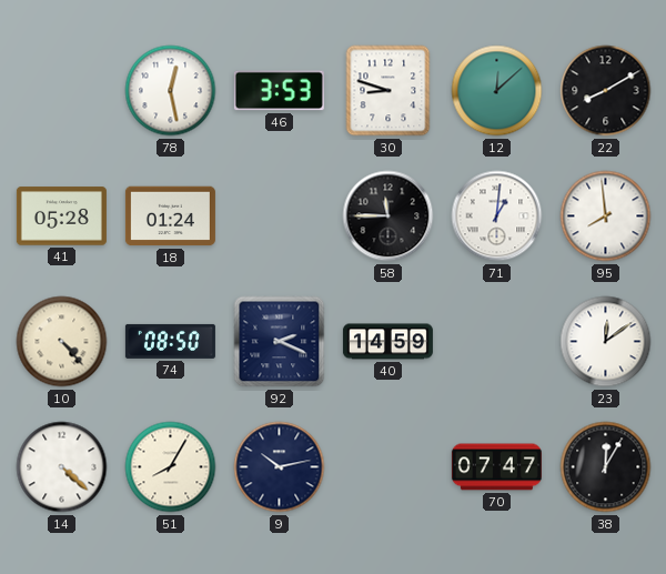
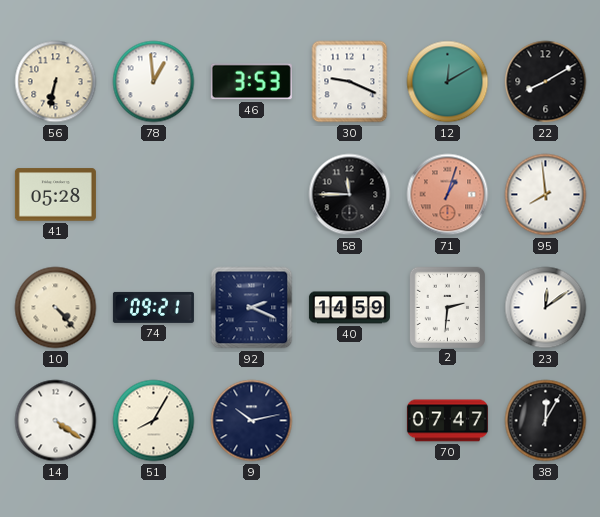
56: none -> 6:32 (56, 82)
78: 12:28 -> 12:59 (154, 82)
30: 8:48 -> 9:19 (350, 82)
12: 12:08 -> 12:10 (448, 82)
18: 01:24 -> none (170, 216)
71: 1:01 -> 1:03 (448, 195)
71 dial: white -> salmon (448, 195)
74: 08:50 -> 09:21 (153, 307)
2: none -> 2:31 (447, 307)
14: 4:22 -> 4:21 (56, 421)
